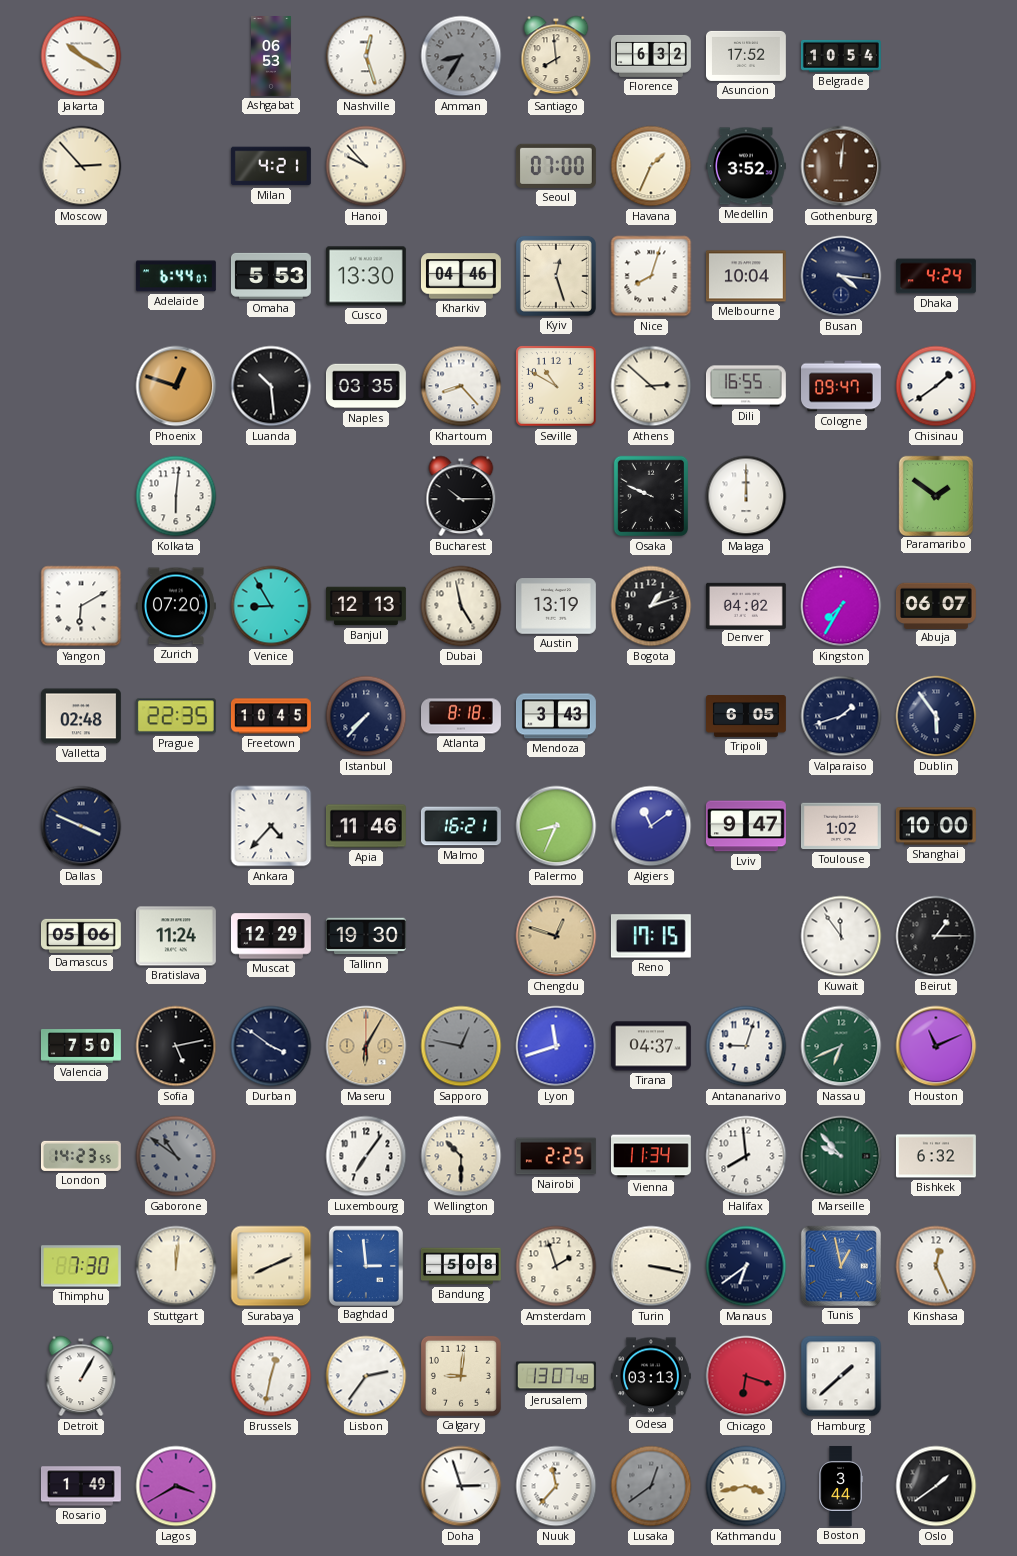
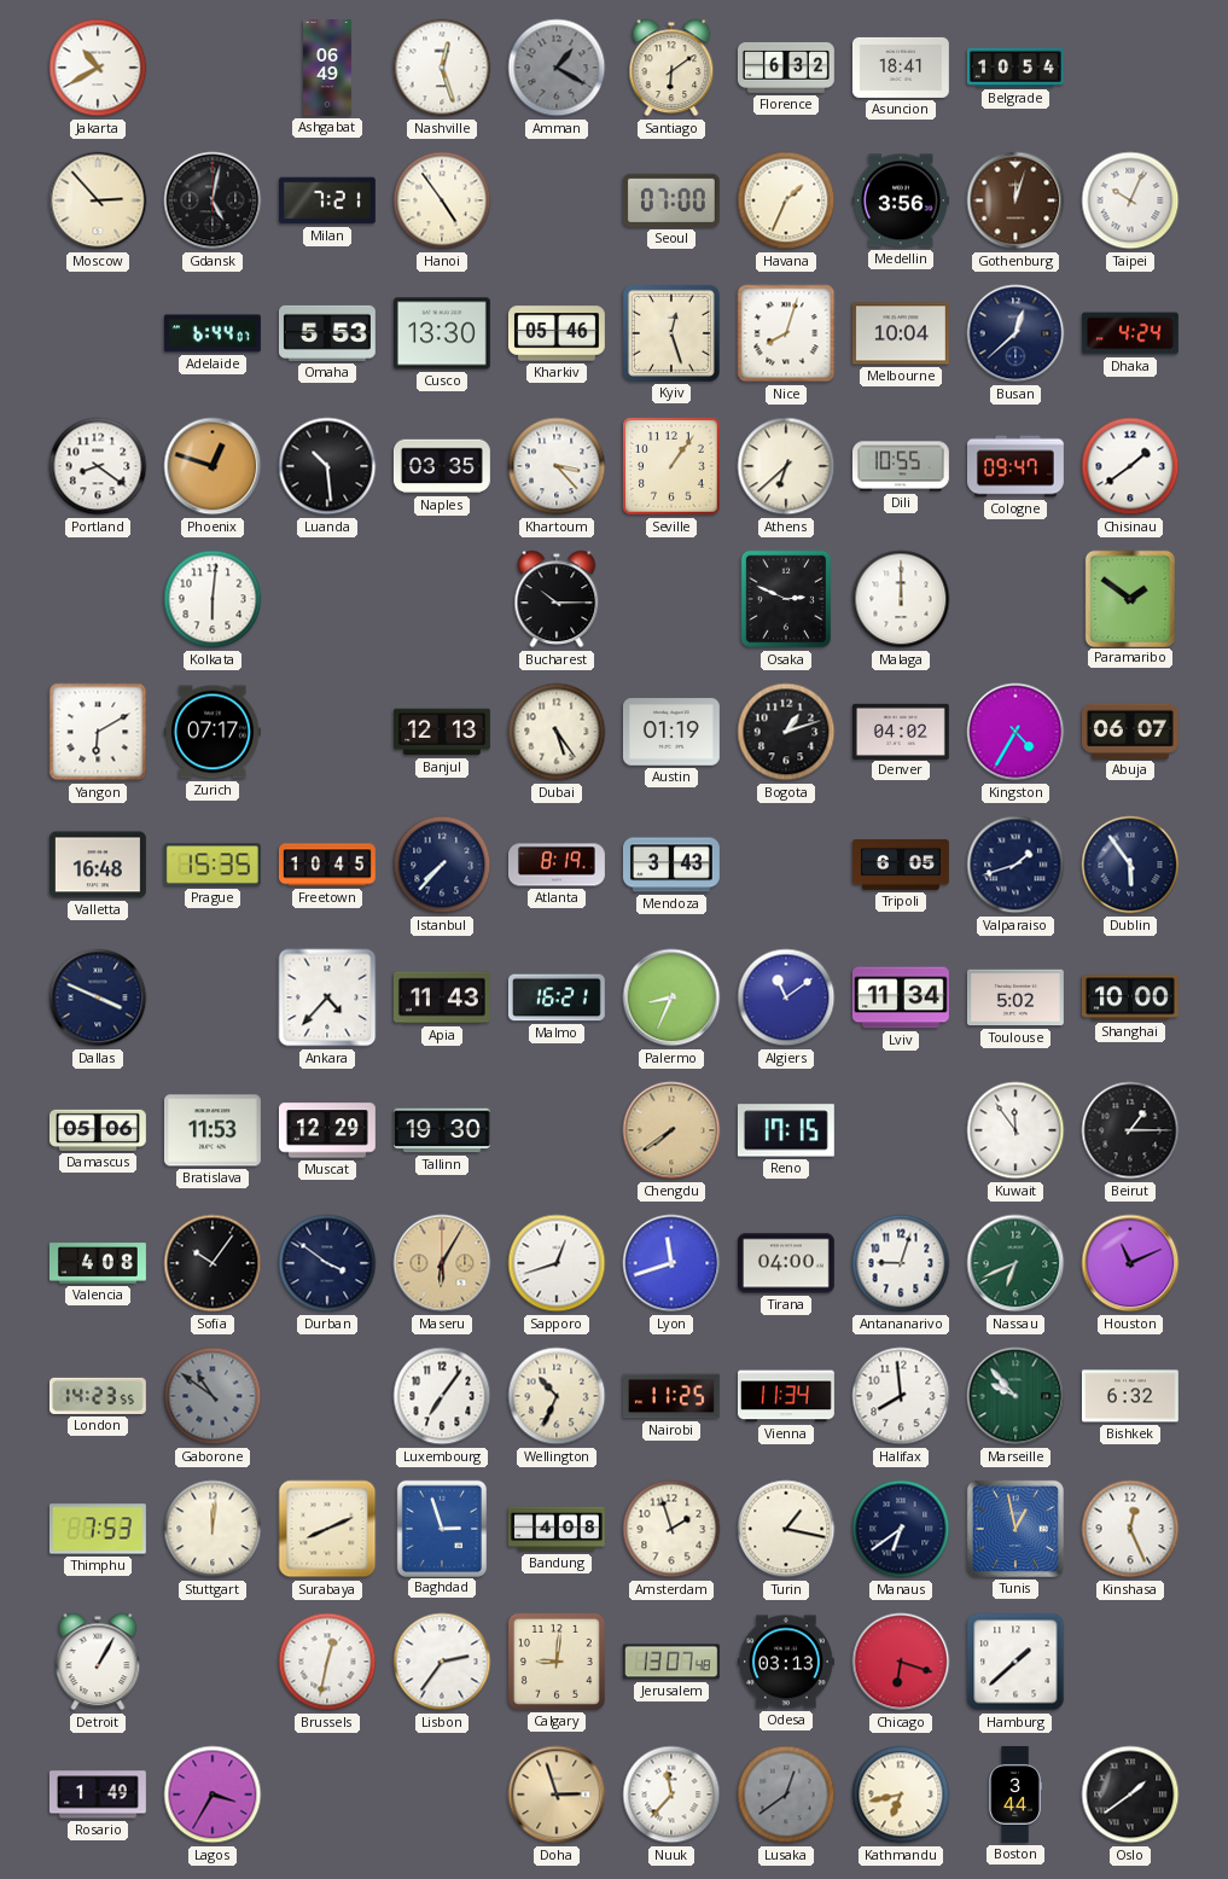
Jakarta: 10:20 -> 10:40 (98, 68)
Ashgabat: 06:53 -> 06:49 (328, 69)
Amman: 8:35 -> 1:20 (557, 68)
Santiago: 7:59 -> 6:09 (671, 68)
Asuncion: 17:52 -> 18:41 (901, 68)
Gdansk: none -> 5:02 (213, 200)
Milan: 4:21 -> 7:21 (327, 200)
Hanoi: 9:53 -> 4:54 (442, 200)
Medellin: 3:52 -> 3:56 (901, 200)
Gothenburg: 12:01 -> 12:03 (1015, 200)
Taipei: none -> 10:04 (1130, 200)
Kharkiv: 04:46 -> 05:46 (557, 333)
Busan: 4:16 -> 12:38 (1015, 333)
Portland: none -> 8:21 (98, 466)
Khartoum: 8:23 -> 3:23 (557, 466)
Seville: 10:50 -> 1:06 (671, 466)
Athens: 2:52 -> 6:38 (786, 466)
Dili: 16:55 -> 10:55 (901, 466)
Osaka: 9:49 -> 2:49 (786, 599)
Zurich: 07:20 -> 07:17 (213, 732)
Venice: 8:55 -> none (271, 606)
Dubai: 4:58 -> 5:24 (557, 732)
Austin: 13:19 -> 01:19 (671, 732)
Kingston: 7:35 -> 4:35 (1015, 732)
Valletta: 02:48 -> 16:48 (98, 865)
Prague: 22:35 -> 15:35 (213, 865)
Atlanta: 8:18 -> 8:19 (558, 865)
Apia: 11:46 -> 11:43 (442, 997)
Lviv: 9:47 -> 11:34 (901, 997)
Toulouse: 1:02 -> 5:02 (1015, 997)
Bratislava: 11:24 -> 11:53 (213, 1130)
Chengdu: 12:48 -> 7:39 (671, 1130)
Valencia: 7:50 -> 4:08 (98, 1263)
Sofia: 5:13 -> 10:06 (213, 1263)
Sapporo: 12:47 -> 12:42 (557, 1263)
Sapporo dial: grey -> white (557, 1263)
Tirana: 04:37 -> 04:00 (786, 1263)
Wellington: 10:30 -> 10:34 (557, 1396)
Nairobi: 2:25 -> 11:25 (671, 1396)
Thimphu: 7:30 -> 7:53 (98, 1529)
Baghdad: 2:59 -> 2:57 (441, 1528)
Bandung: 5:08 -> 4:08 (557, 1529)
Turin: 3:17 -> 1:17 (786, 1529)
Lagos: 3:40 -> 3:35 (213, 1794)
Doha dial: white -> champagne (557, 1794)
Kathmandu: 3:43 -> 6:43 (901, 1794)
